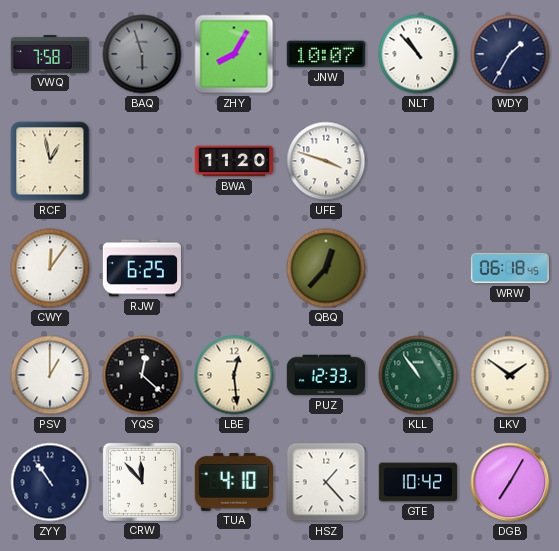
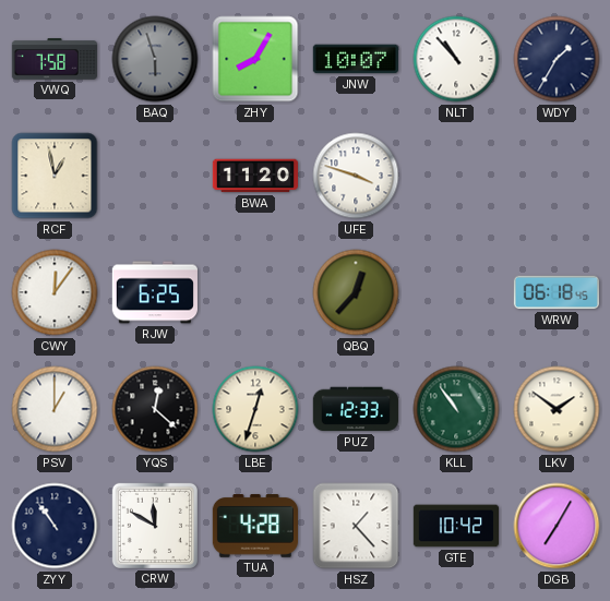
LBE: 12:29 -> 12:33 (255, 409)
CRW: 11:53 -> 11:50 (155, 526)
TUA: 4:10 -> 4:28 (254, 526)
